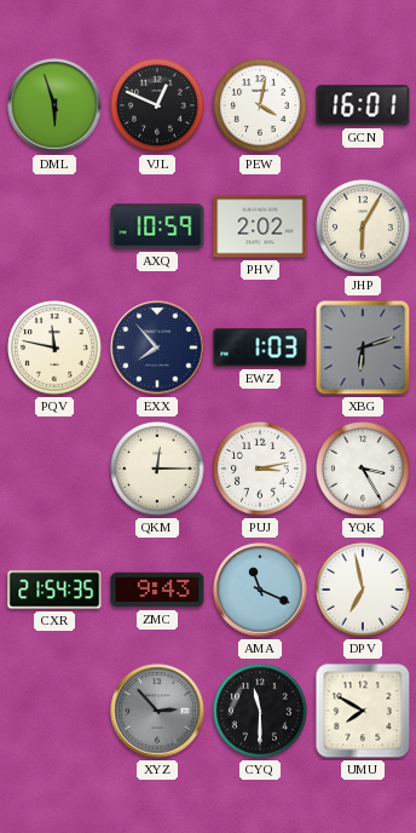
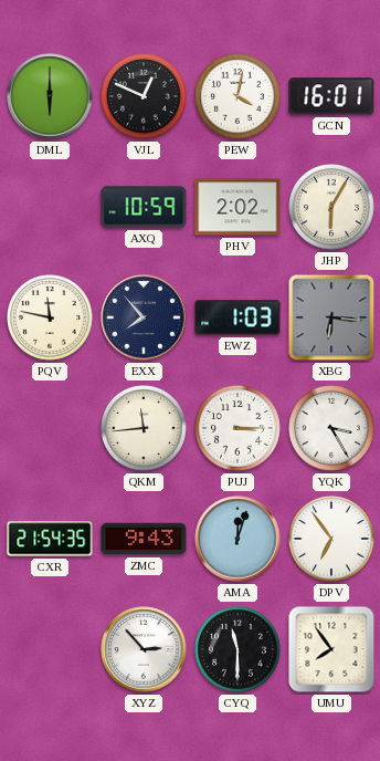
DML: 5:57 -> 6:00 (50, 96)
XBG: 6:12 -> 6:16 (331, 317)
QKM: 12:15 -> 11:44 (144, 428)
PUJ: 3:13 -> 3:15 (237, 428)
AMA: 11:19 -> 12:03 (237, 539)
DPV: 6:58 -> 6:54 (331, 539)
XYZ dial: grey -> white (144, 649)
UMU: 7:50 -> 7:54 (331, 649)
